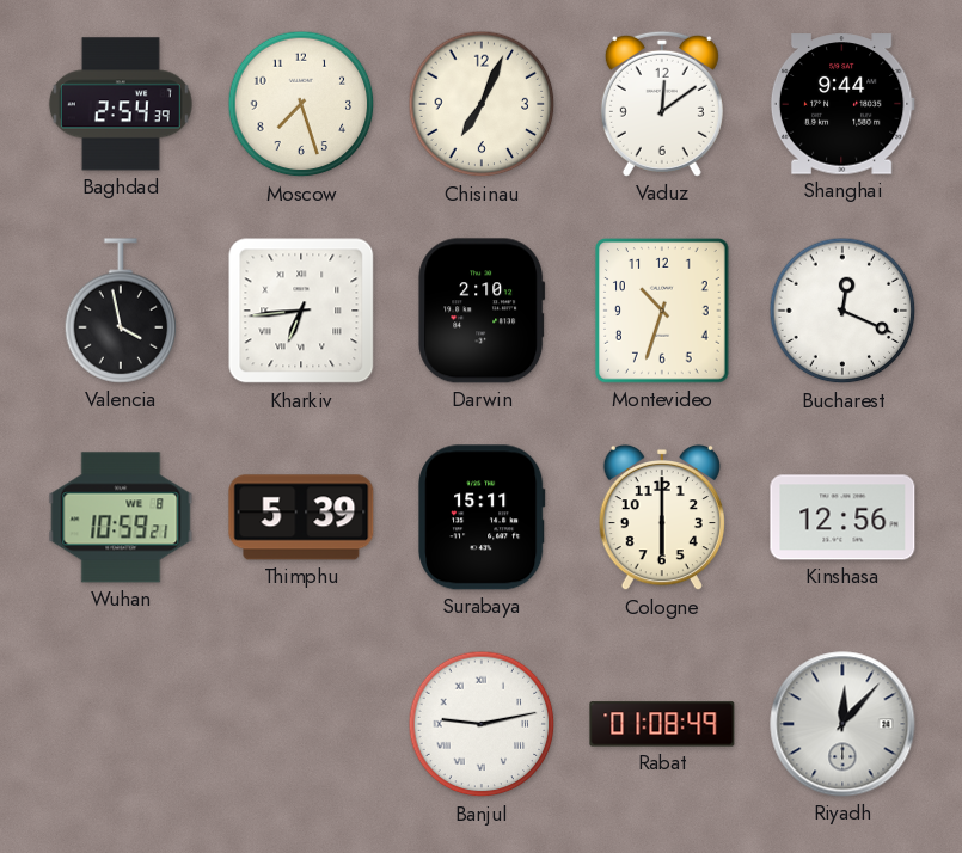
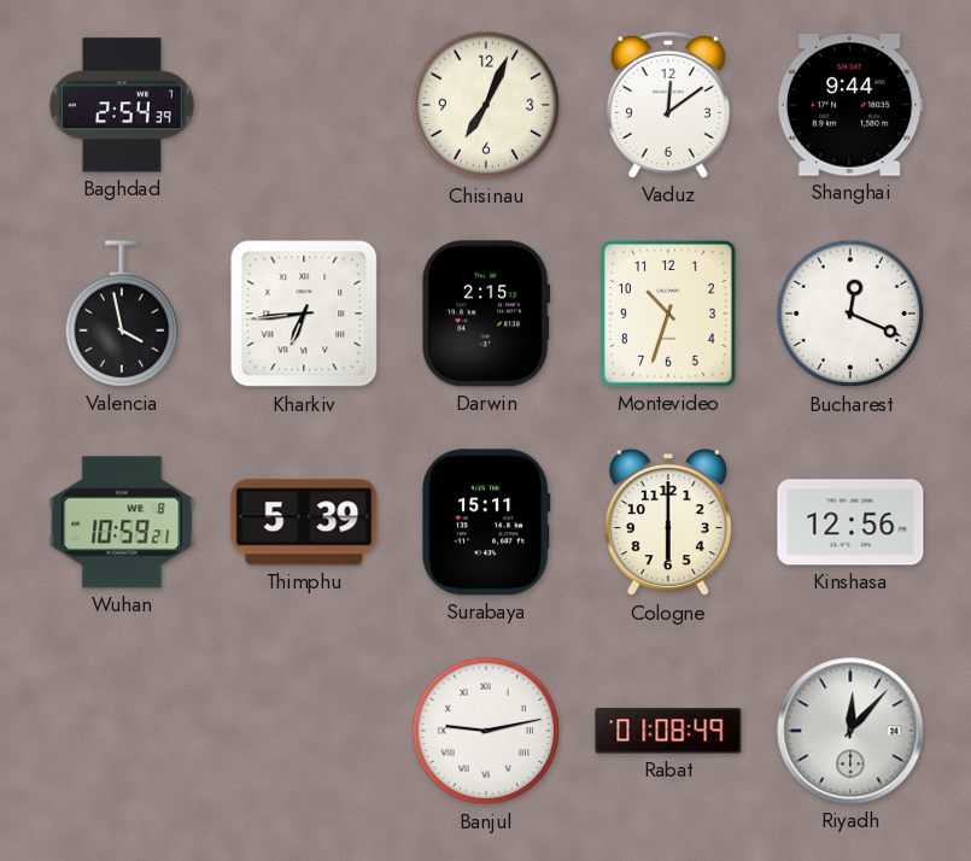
Moscow: 7:27 -> none (301, 104)
Darwin: 2:10 -> 2:15 (486, 314)
